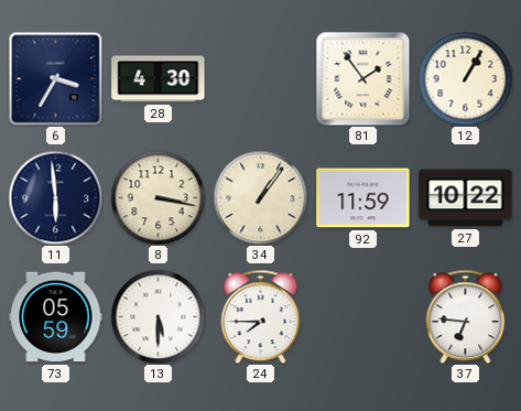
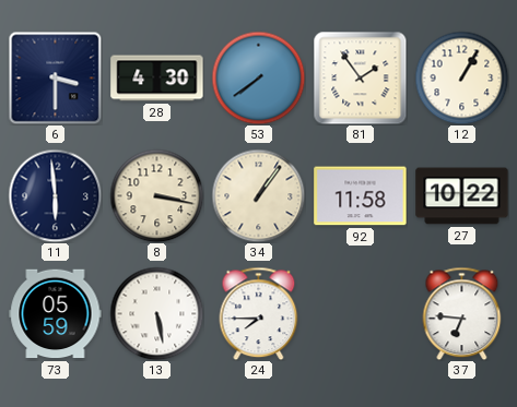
6: 3:35 -> 3:30 (55, 77)
53: none -> 7:39 (258, 77)
92: 11:59 -> 11:58 (361, 196)
13: 5:30 -> 5:28 (156, 313)
